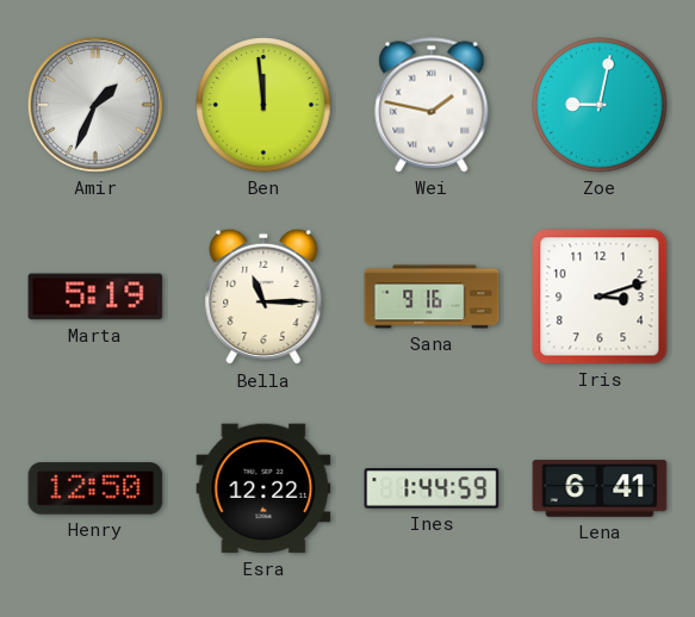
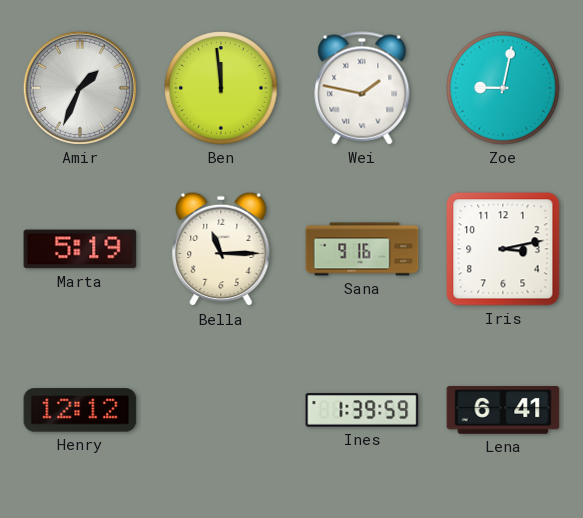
Iris: 3:12 -> 3:13 (503, 249)
Henry: 12:50 -> 12:12 (80, 410)
Esra: 12:22 -> none (263, 488)
Ines: 1:44 -> 1:39 (362, 410)
